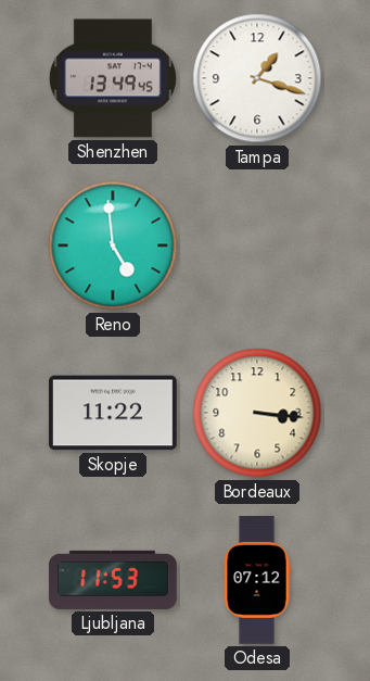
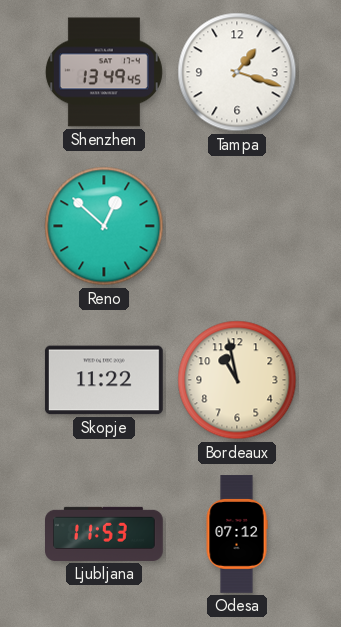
Reno: 4:59 -> 12:52 (104, 226)
Bordeaux: 3:16 -> 10:58 (237, 380)
